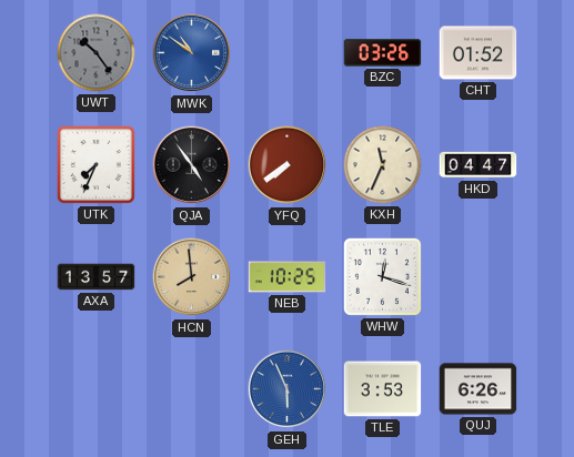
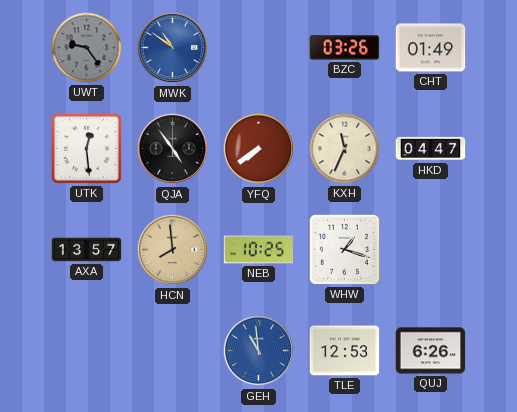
UWT: 10:24 -> 9:24 (87, 48)
CHT: 01:52 -> 01:49 (431, 48)
UTK: 7:34 -> 12:29 (86, 148)
WHW: 12:18 -> 1:18 (344, 249)
GEH: 5:56 -> 10:59 (259, 351)
TLE: 3:53 -> 12:53 (345, 351)
